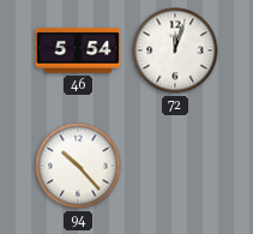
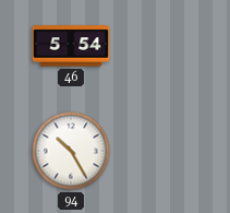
72: 12:03 -> none (175, 50)
94: 10:23 -> 10:25 (71, 151)
